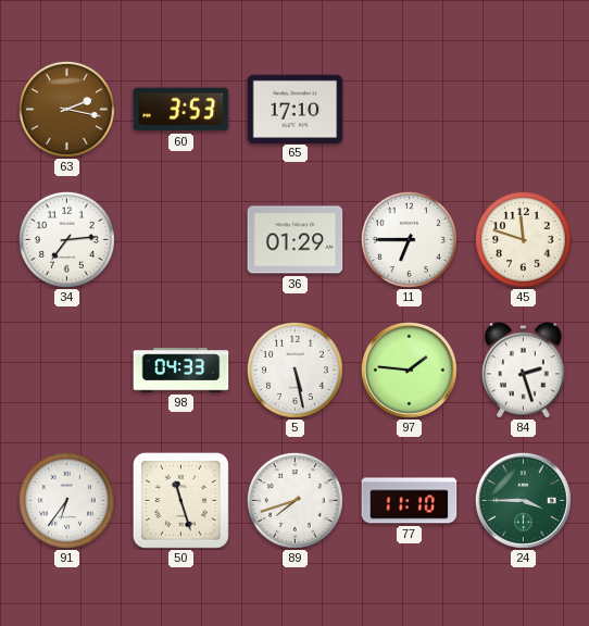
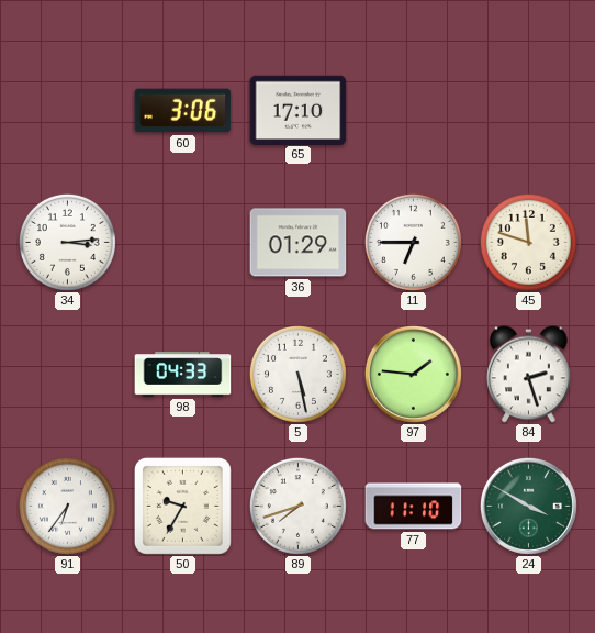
63: 2:17 -> none (66, 109)
60: 3:53 -> 3:06 (183, 111)
34: 7:14 -> 3:14 (67, 242)
50: 11:27 -> 9:35 (182, 506)
24: 3:45 -> 3:50 (528, 506)
